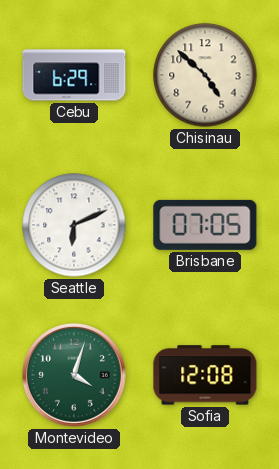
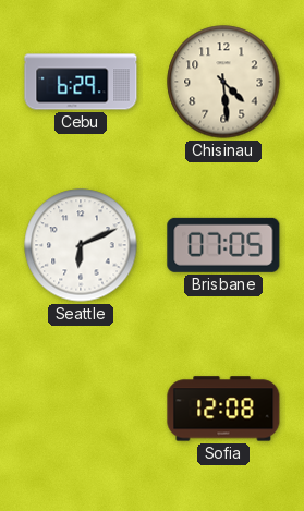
Chisinau: 4:52 -> 4:29 (223, 82)
Montevideo: 4:03 -> none (75, 376)
